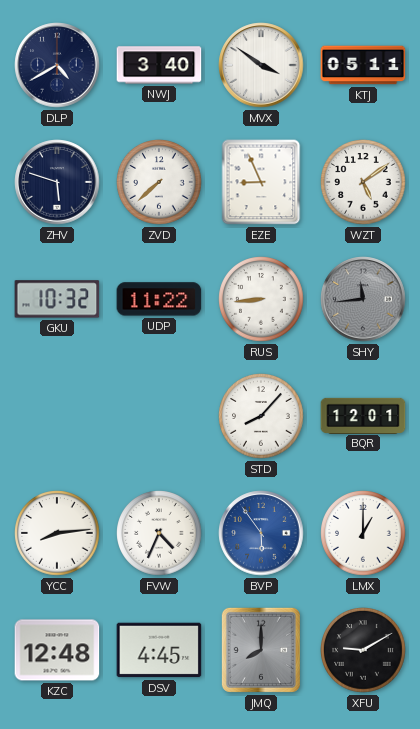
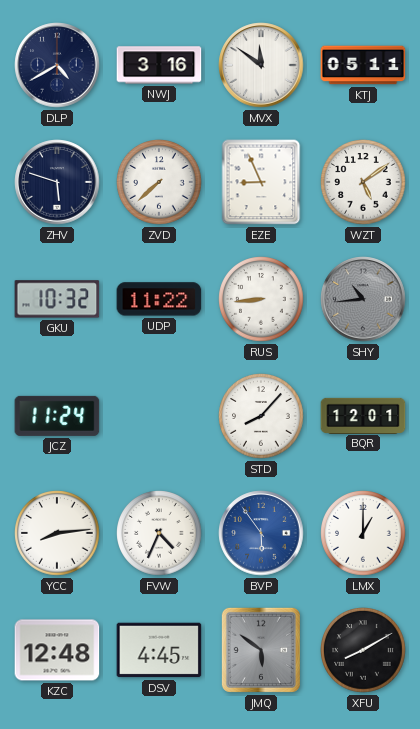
NWJ: 3:40 -> 3:16 (159, 65)
MVX: 3:51 -> 11:51 (261, 65)
SHY: 11:44 -> 10:44 (363, 299)
JCZ: none -> 11:24 (57, 416)
JMQ: 8:00 -> 5:51 (261, 650)
XFU: 9:10 -> 8:10 (363, 650)
